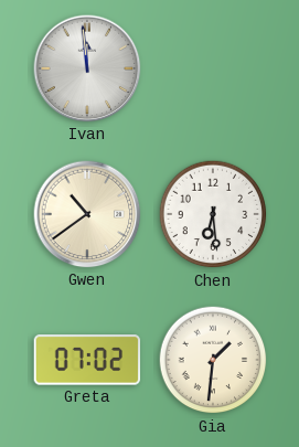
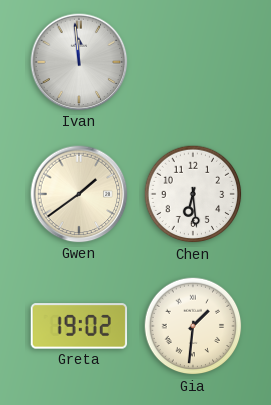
Gwen: 10:39 -> 1:39 (79, 194)
Greta: 07:02 -> 19:02 (79, 326)
